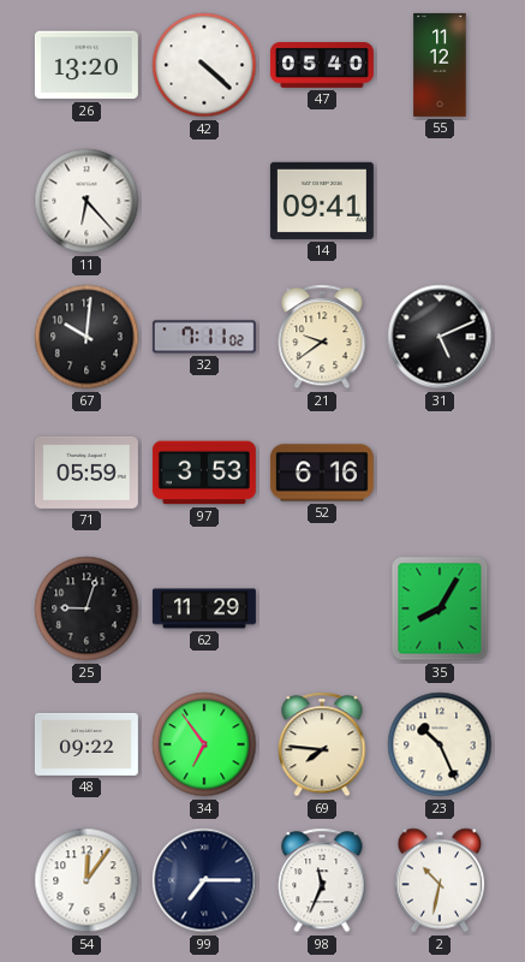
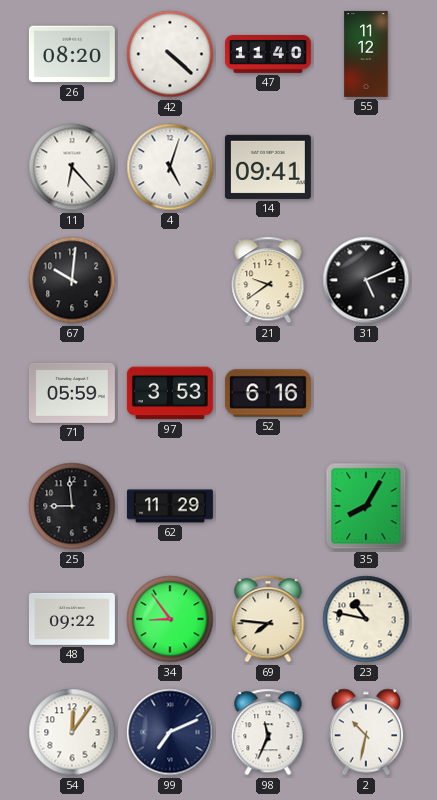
26: 13:20 -> 08:20 (72, 54)
47: 05:40 -> 11:40 (268, 55)
4: none -> 5:03 (170, 167)
32: 7:11 -> none (204, 337)
25: 9:03 -> 8:59 (72, 506)
34: 6:54 -> 8:54 (170, 619)
23: 10:26 -> 10:47 (366, 619)
99: 7:15 -> 7:11 (170, 732)
